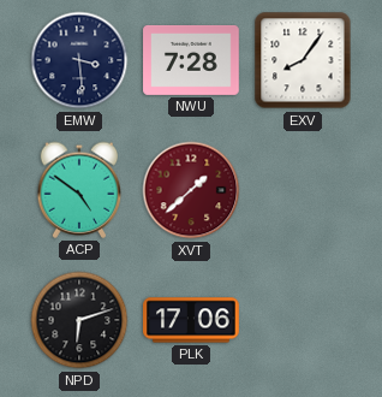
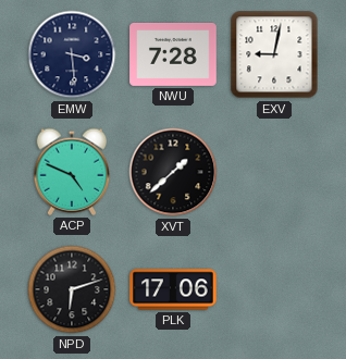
EXV: 8:06 -> 9:02 (274, 54)
ACP: 4:51 -> 4:49 (72, 172)
XVT dial: burgundy -> black (173, 172)
